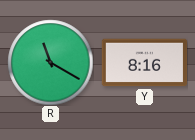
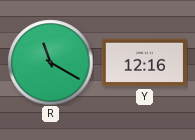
Y: 8:16 -> 12:16 (144, 63)
